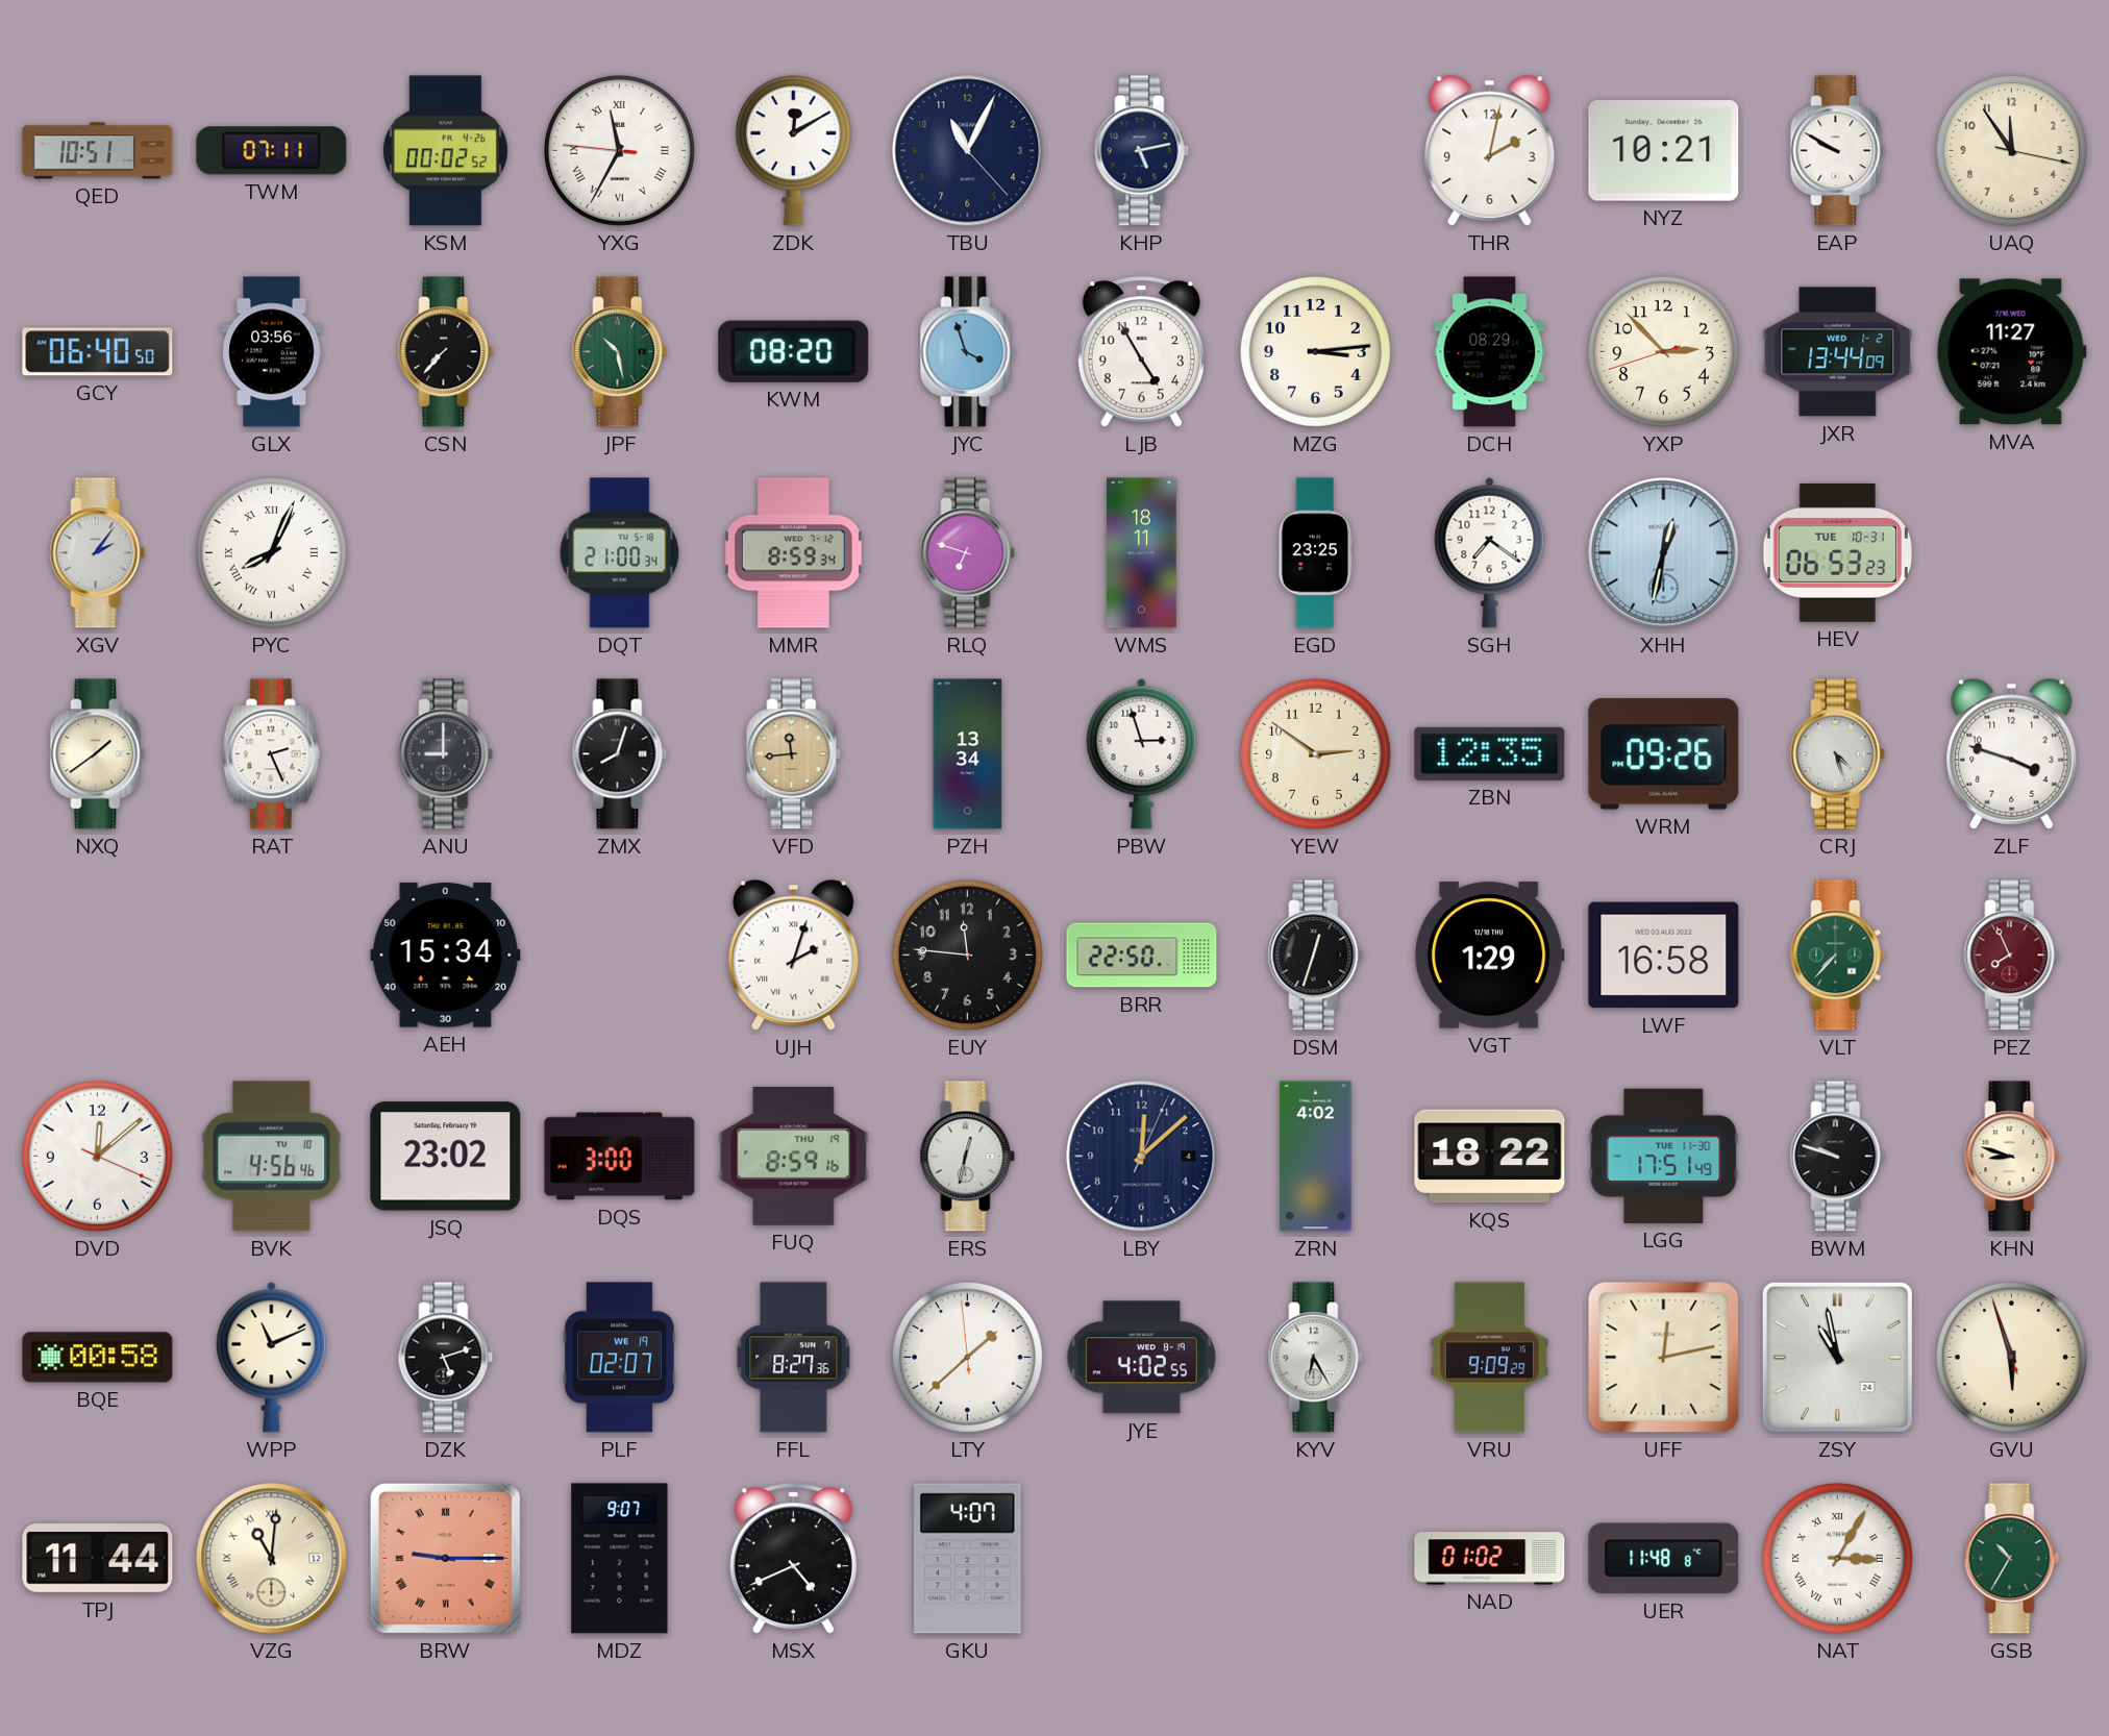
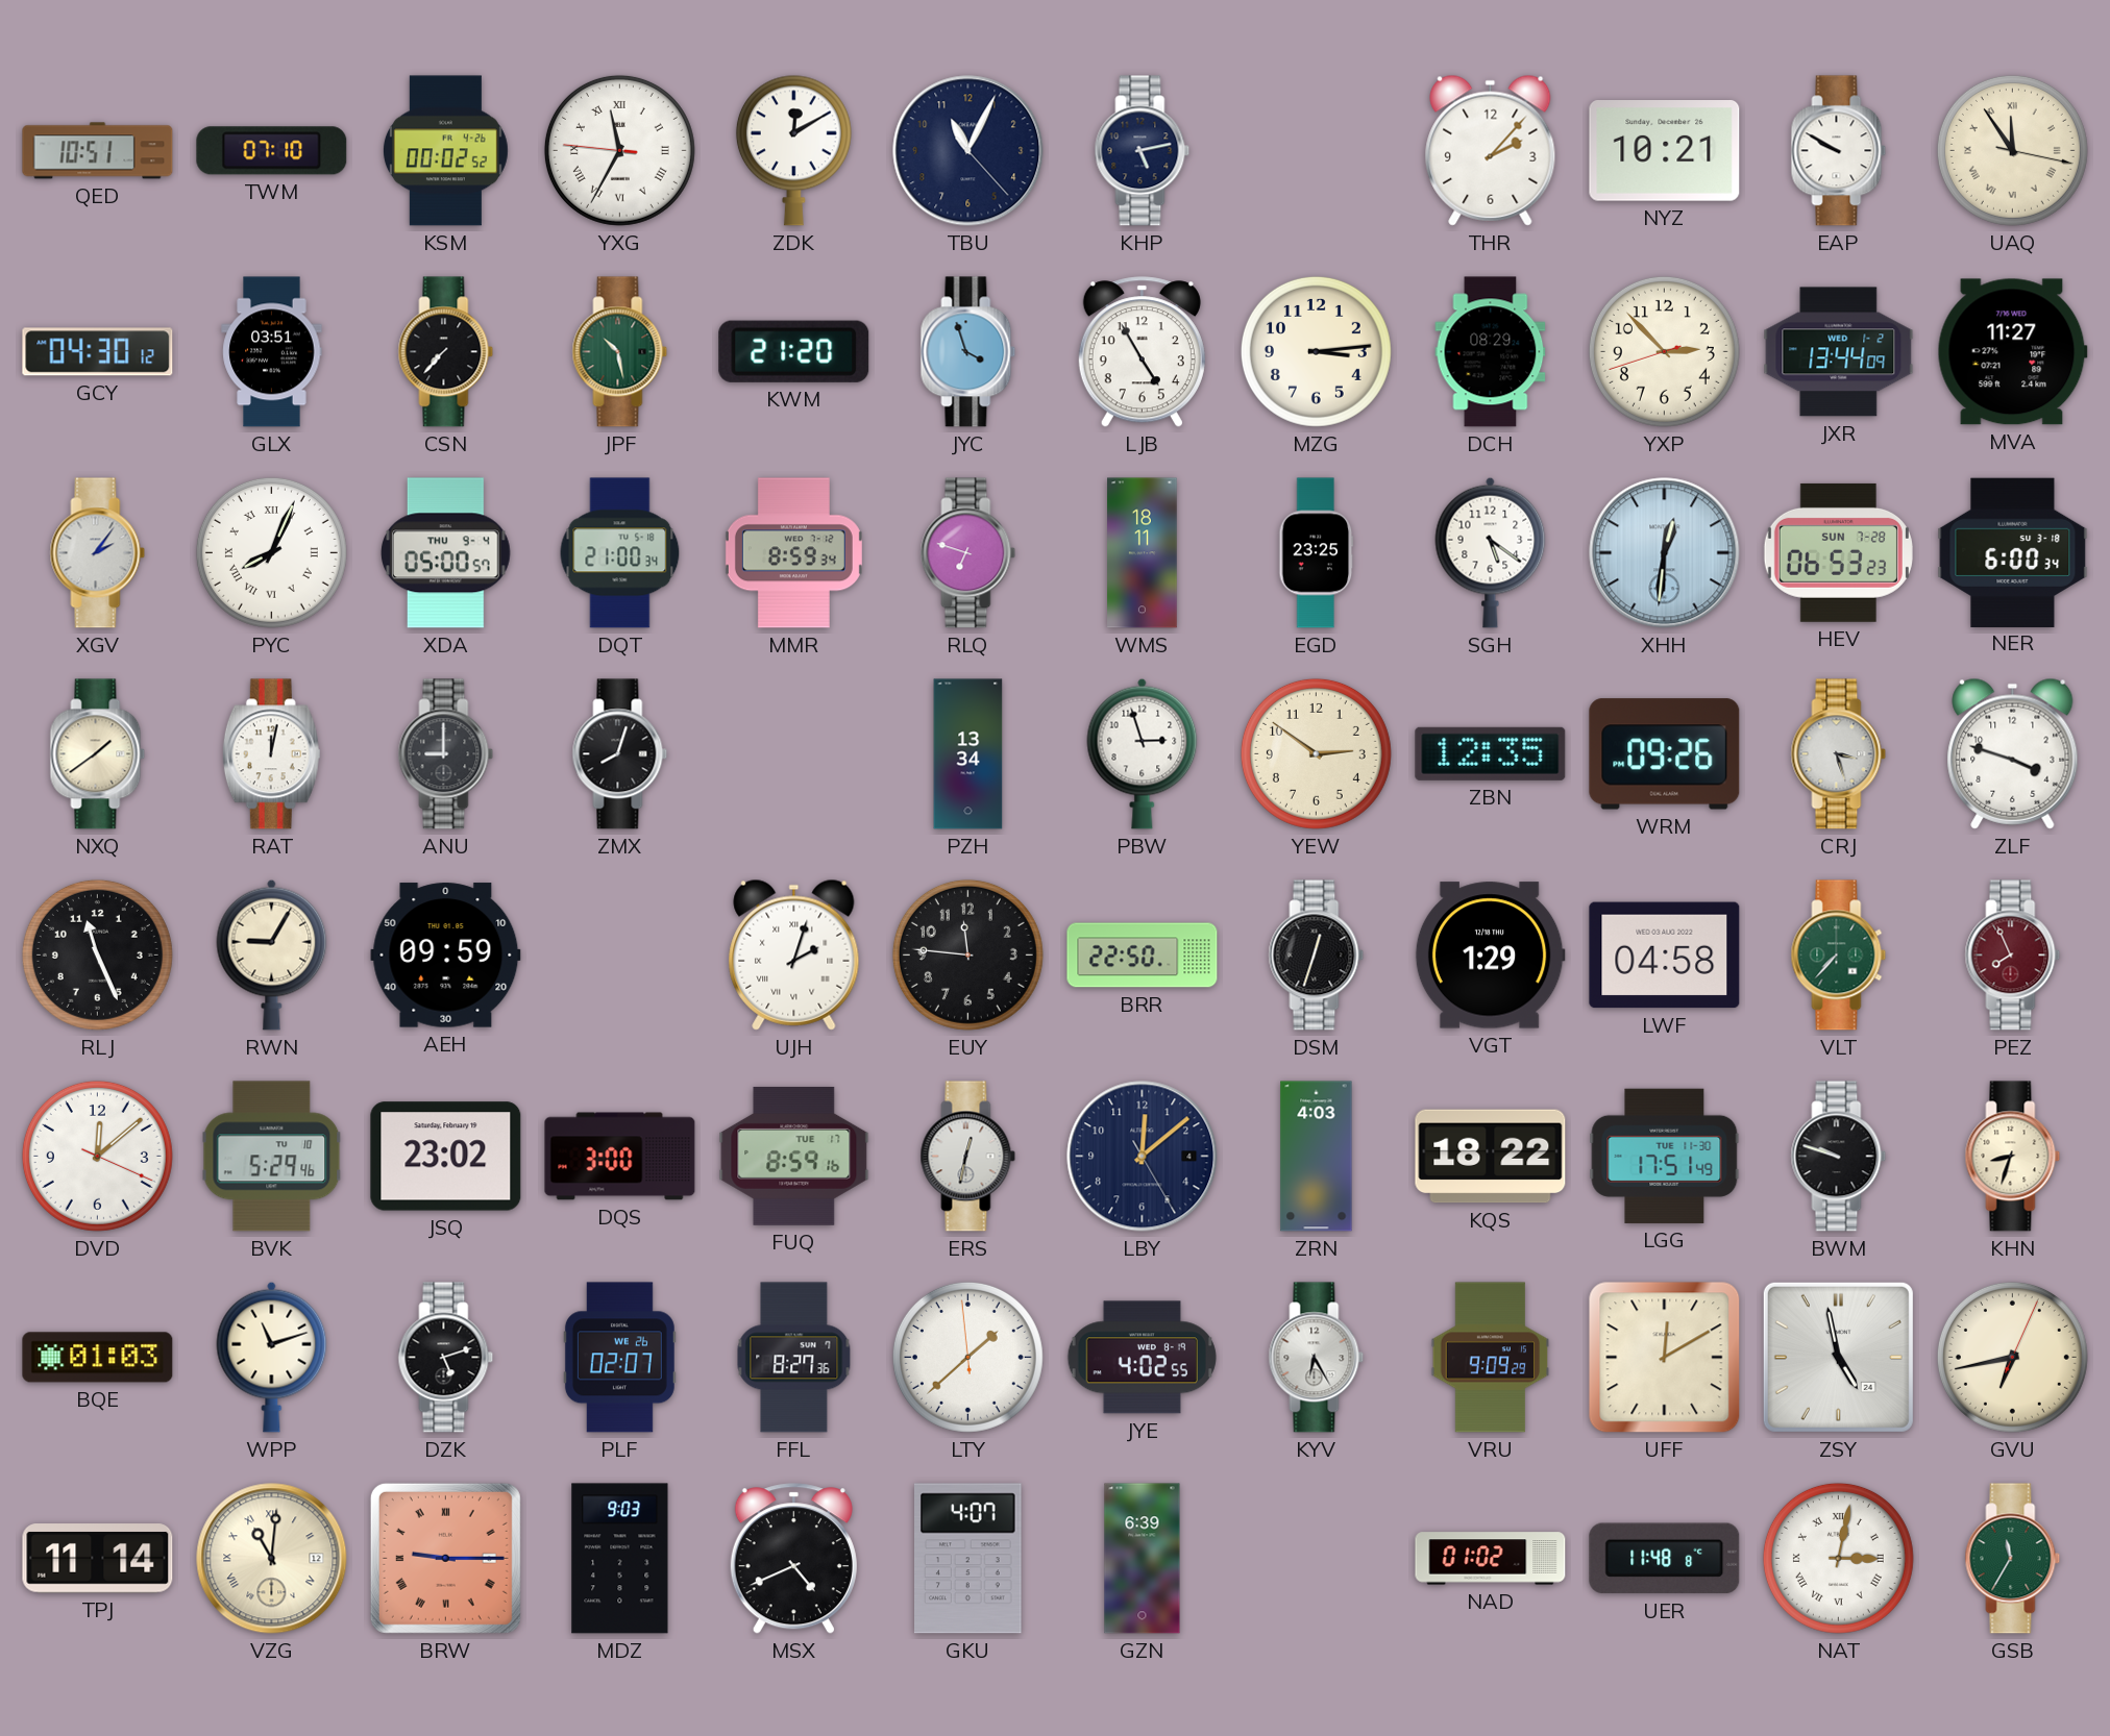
TWM: 07:11 -> 07:10 (272, 151)
THR: 2:02 -> 2:07 (1491, 150)
UAQ numerals: Arabic -> Roman (2012, 150)
GCY: 06:40 -> 04:30 (98, 352)
GLX: 03:56 -> 03:51 (272, 352)
KWM: 08:20 -> 21:20 (794, 351)
XDA: none -> 05:00 (445, 553)
SGH: 7:21 -> 5:21 (1491, 552)
XHH: 12:32 -> 12:31 (1665, 553)
HEV date: TUE 10-31 -> SUN 7-28 (1838, 552)
NER: none -> 6:00 (2013, 552)
RAT: 2:26 -> 12:02 (271, 754)
VFD: 11:44 -> none (794, 754)
CRJ: 4:27 -> 3:27 (1839, 754)
RLJ: none -> 11:26 (97, 954)
RWN: none -> 9:05 (272, 954)
AEH: 15:34 -> 09:59 (446, 956)
LWF: 16:58 -> 04:58 (1665, 956)
BVK: 4:56 -> 5:29 (272, 1157)
FUQ date: THU 19 -> TUE 17 (794, 1156)
LBY: 12:08:04 -> 12:08:25 (1143, 1157)
ZRN: 4:02 -> 4:03 (1317, 1157)
KHN: 8:48 -> 8:33 (2013, 1157)
BQE: 00:58 -> 01:03 (98, 1358)
WPP: 11:11 -> 11:12 (272, 1357)
PLF date: WE 19 -> WE 26 (619, 1358)
UFF: 12:13 -> 12:10 (1665, 1358)
ZSY: 10:58 -> 4:58 (1838, 1357)
GVU: 5:56 -> 6:43 (2012, 1357)
TPJ: 11:44 -> 11:14 (98, 1559)
MDZ: 9:07 -> 9:03 (620, 1559)
GZN: none -> 6:39 (1143, 1559)
NAT: 3:05 -> 3:02 (1838, 1558)
GSB: 10:35 -> 11:35 (2013, 1559)
